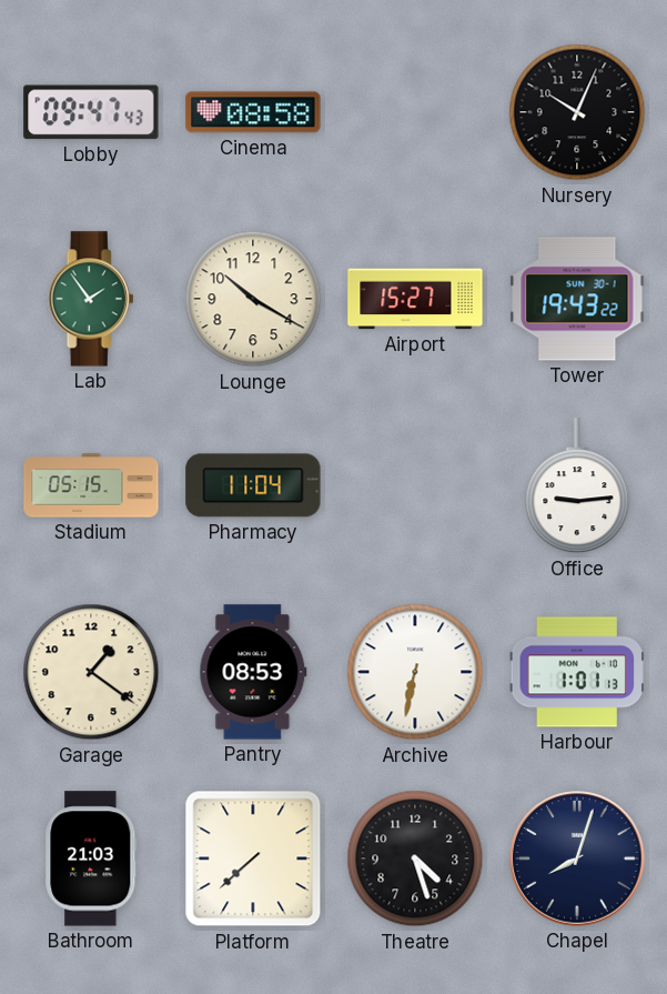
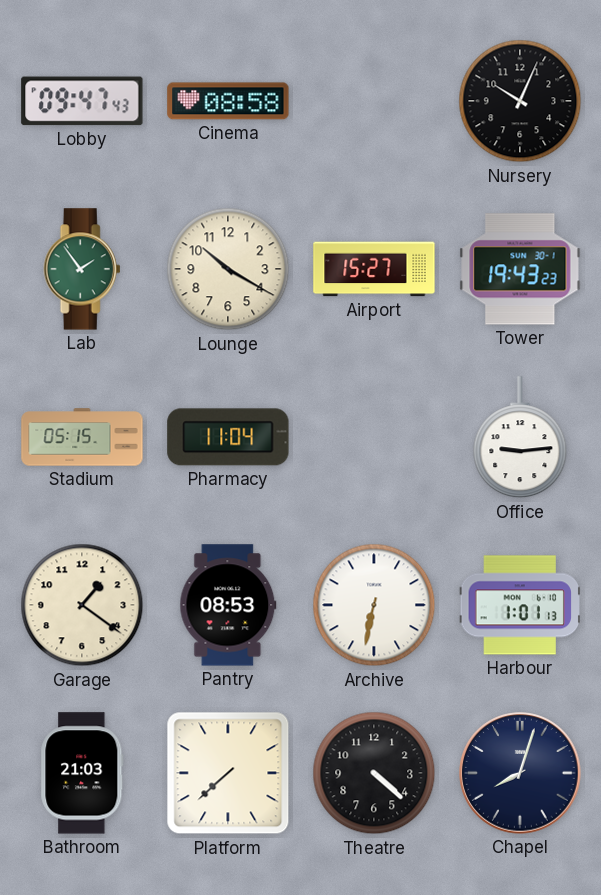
Tower: 19:43:22 -> 19:43:23 (520, 269)
Theatre: 4:27 -> 4:22 (374, 773)
